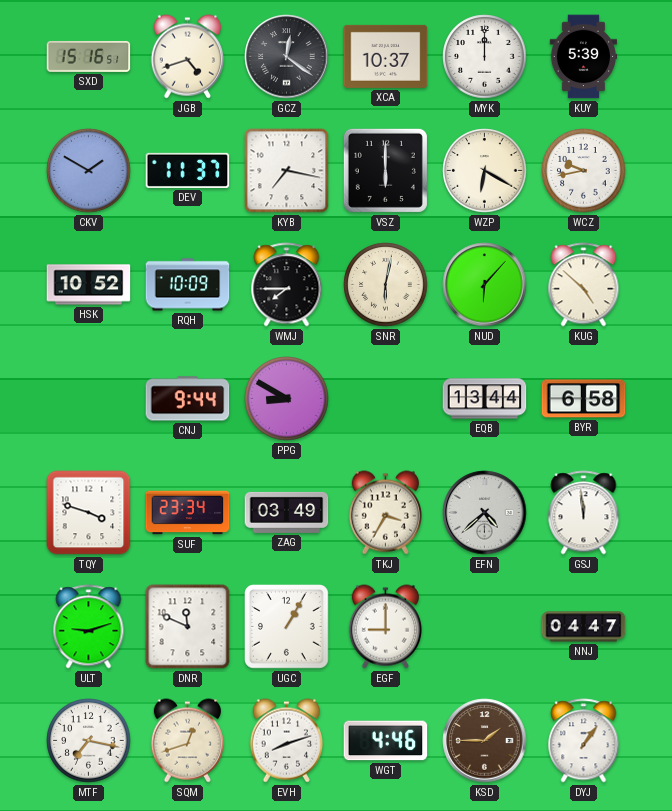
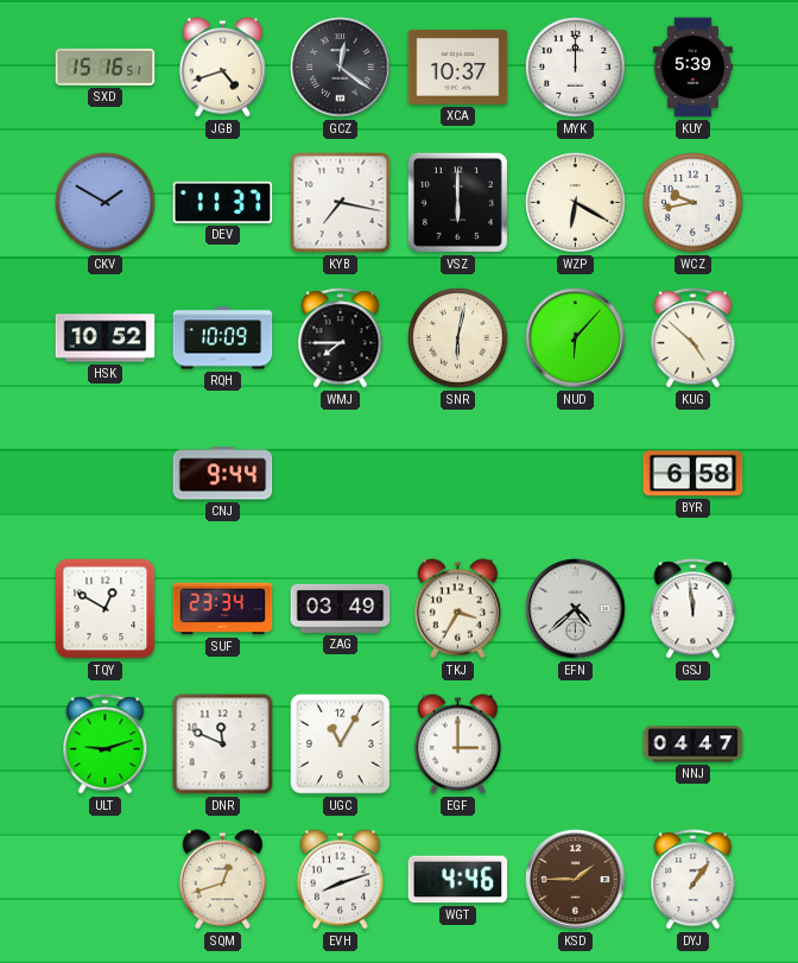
PPG: 8:50 -> none (287, 399)
EQB: 13:44 -> none (485, 399)
TQY: 3:48 -> 12:50 (106, 609)
UGC: 1:05 -> 11:05 (341, 745)
EGF: 9:00 -> 3:00 (457, 745)
MTF: 7:17 -> none (89, 741)
